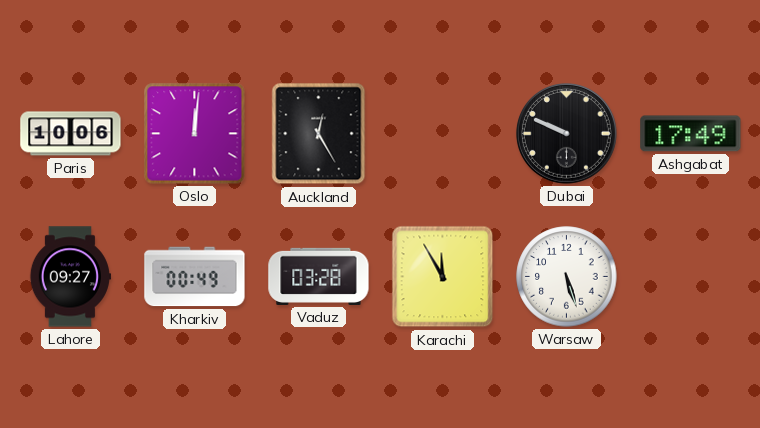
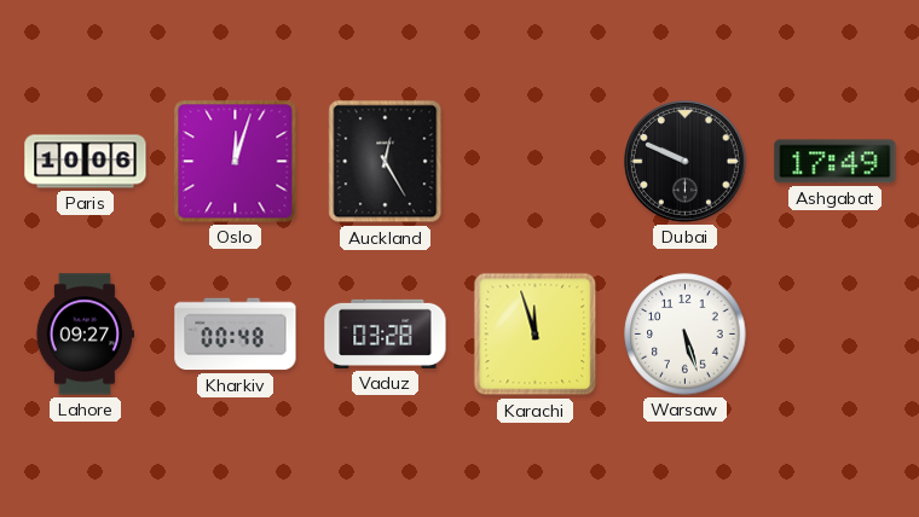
Oslo: 12:01 -> 12:03 (236, 162)
Kharkiv: 00:49 -> 00:48 (236, 335)
Karachi: 11:55 -> 11:57 (536, 335)
